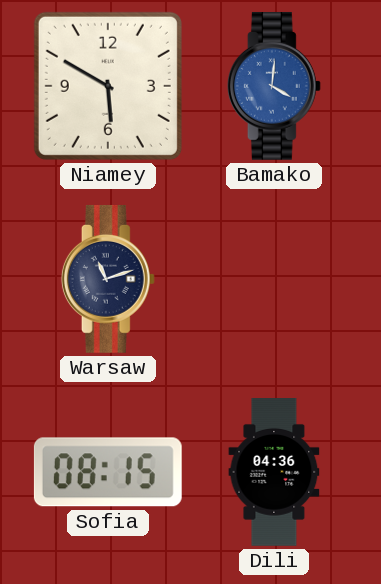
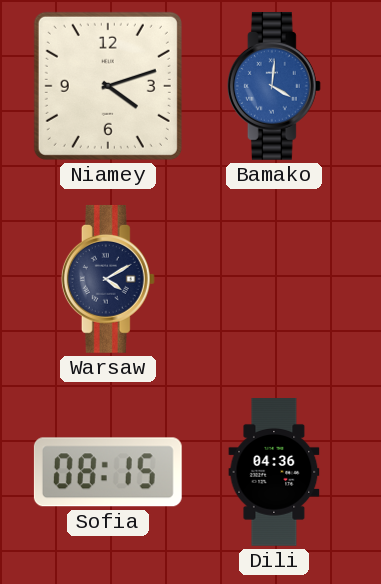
Niamey: 5:50 -> 4:12 (108, 86)
Warsaw: 11:12 -> 4:10 (108, 279)
